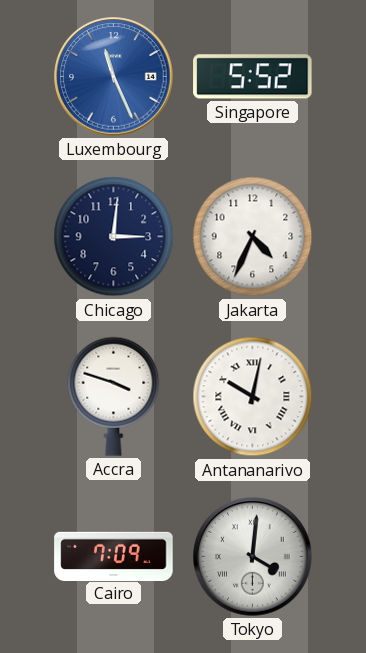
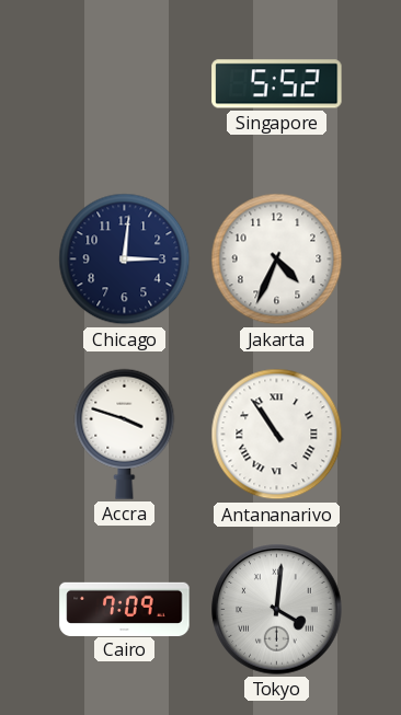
Luxembourg: 11:26 -> none (114, 77)
Antananarivo: 10:02 -> 10:54 (277, 435)
